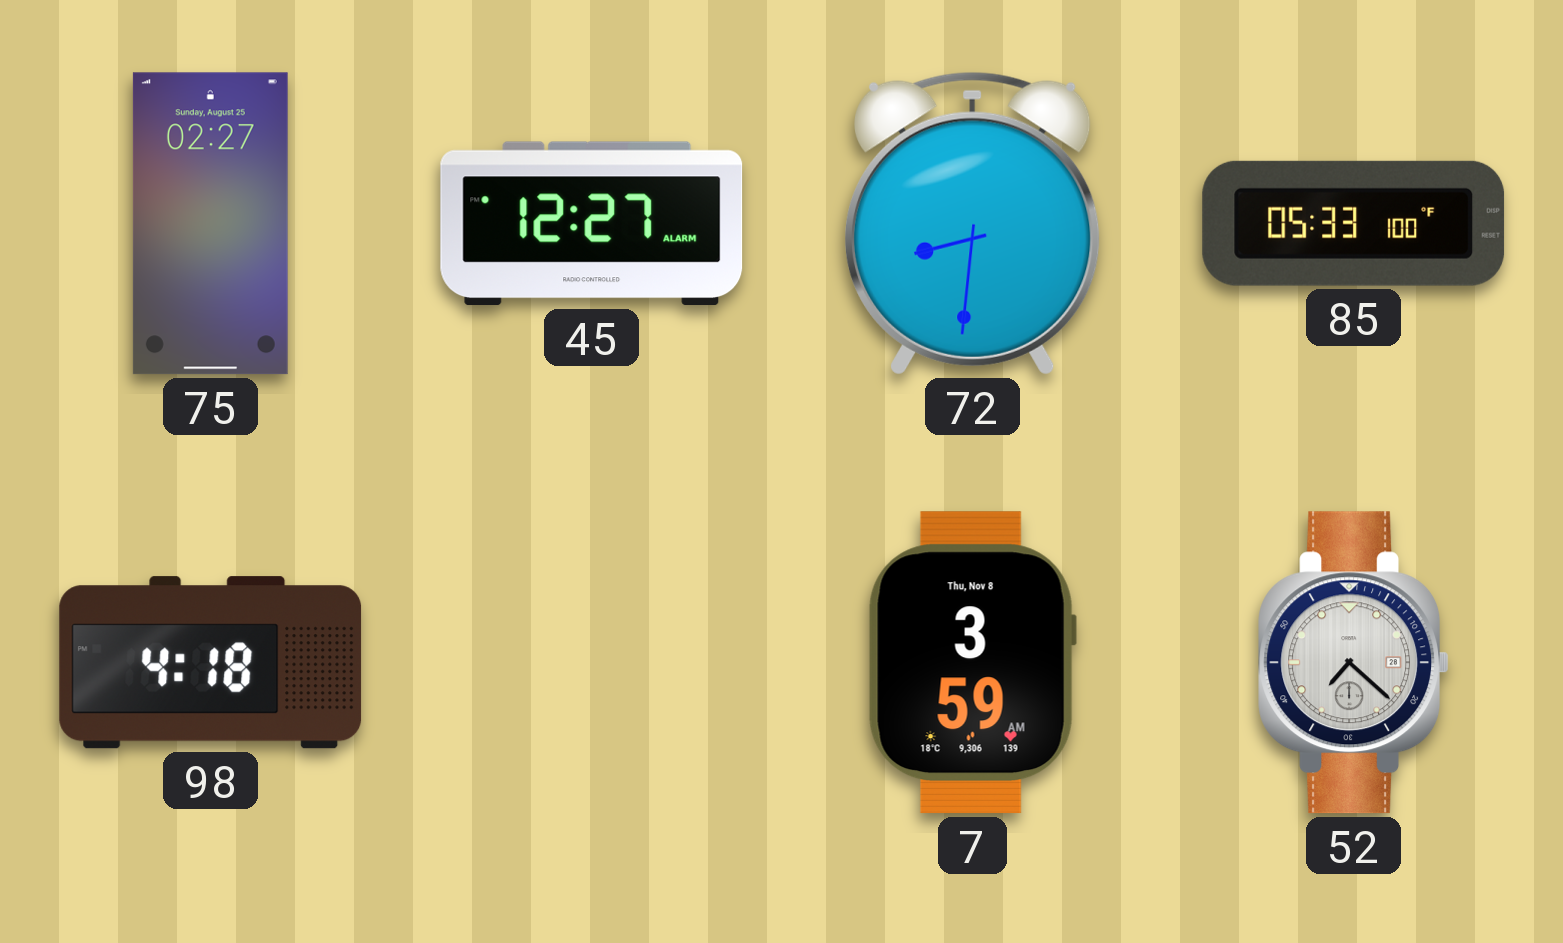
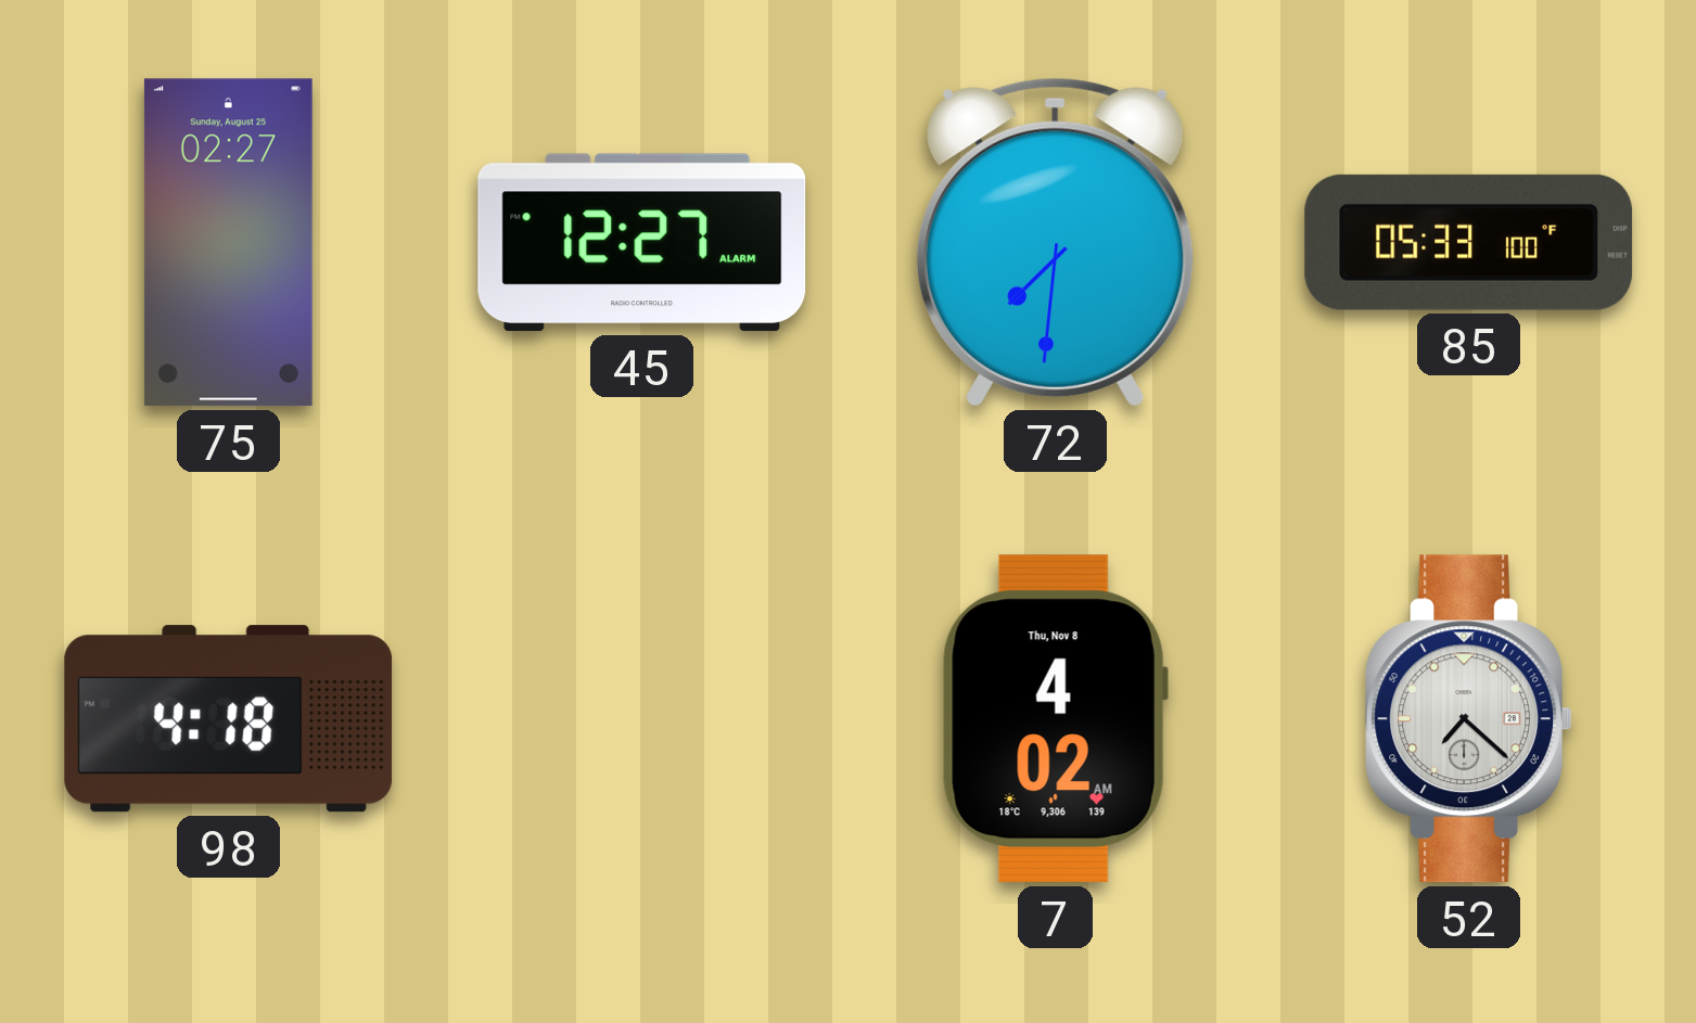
72: 8:31 -> 7:31 (1056, 242)
7: 3:59 -> 4:02 (1055, 719)
